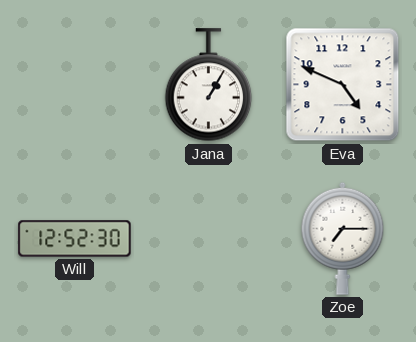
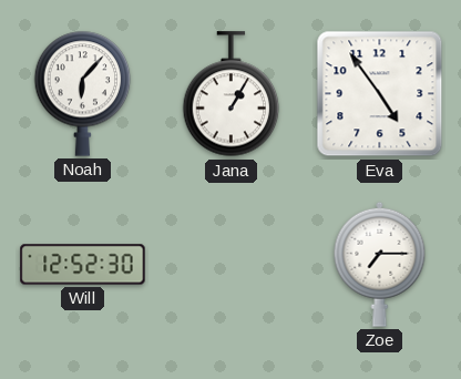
Noah: none -> 6:07 (83, 93)
Eva: 4:49 -> 4:54 (380, 94)
